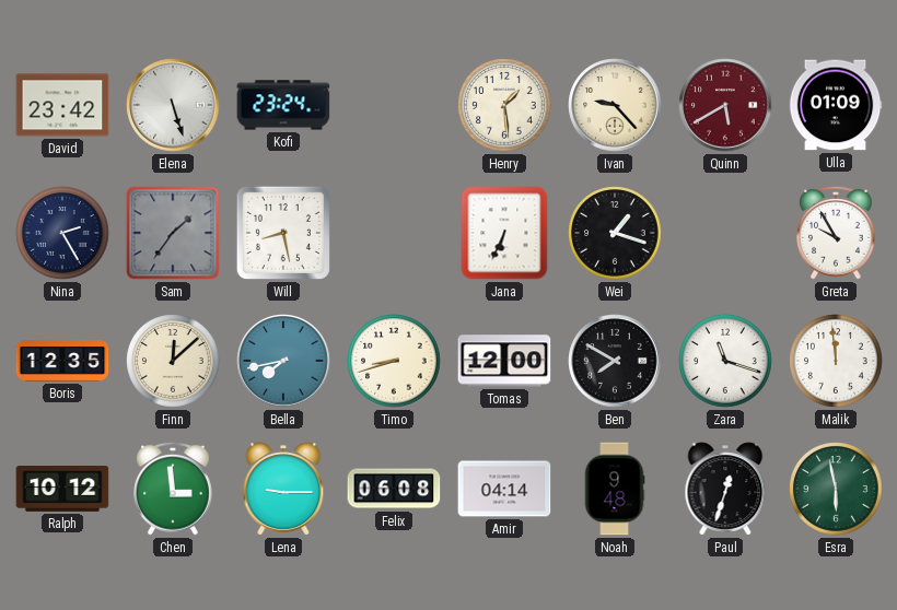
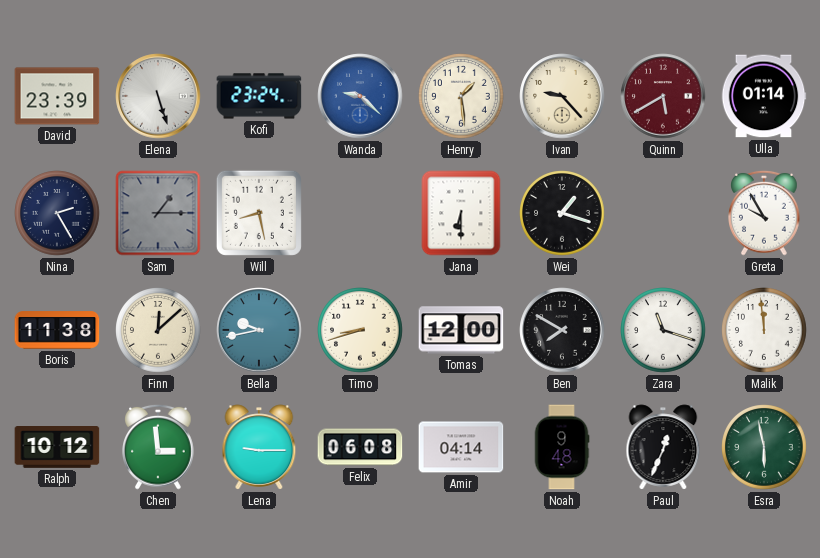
David: 23:42 -> 23:39 (57, 96)
Wanda: none -> 9:22 (360, 96)
Ulla: 01:09 -> 01:14 (764, 96)
Sam: 1:36 -> 1:15 (158, 213)
Jana: 6:34 -> 6:30 (461, 213)
Boris: 12:35 -> 11:38 (57, 330)
Bella: 7:43 -> 9:43 (259, 330)
Paul: 12:33 -> 12:34 (663, 447)
